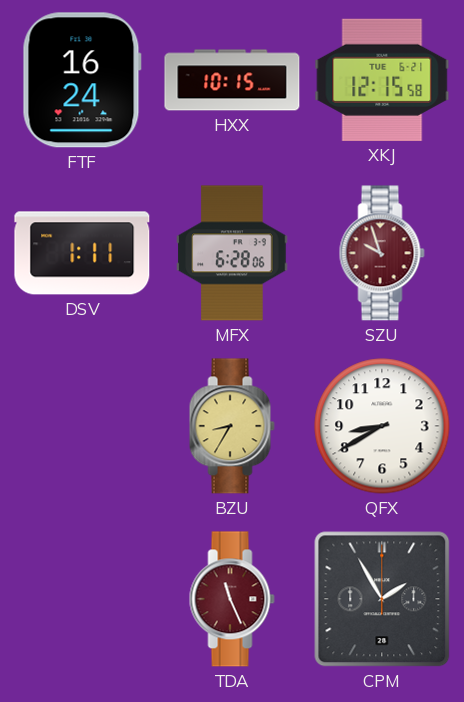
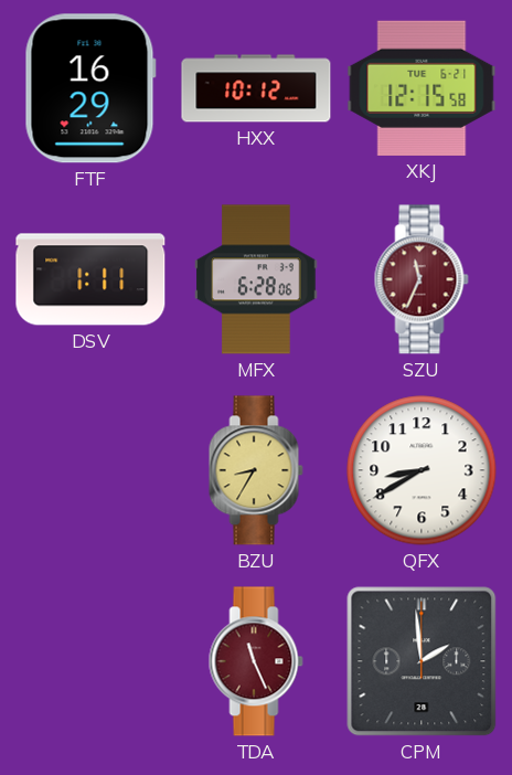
FTF: 16:24 -> 16:29 (90, 88)
HXX: 10:15 -> 10:12 (256, 88)
SZU: 9:57 -> 11:34 (422, 279)
CPM: 1:55 -> 1:59 (422, 661)
